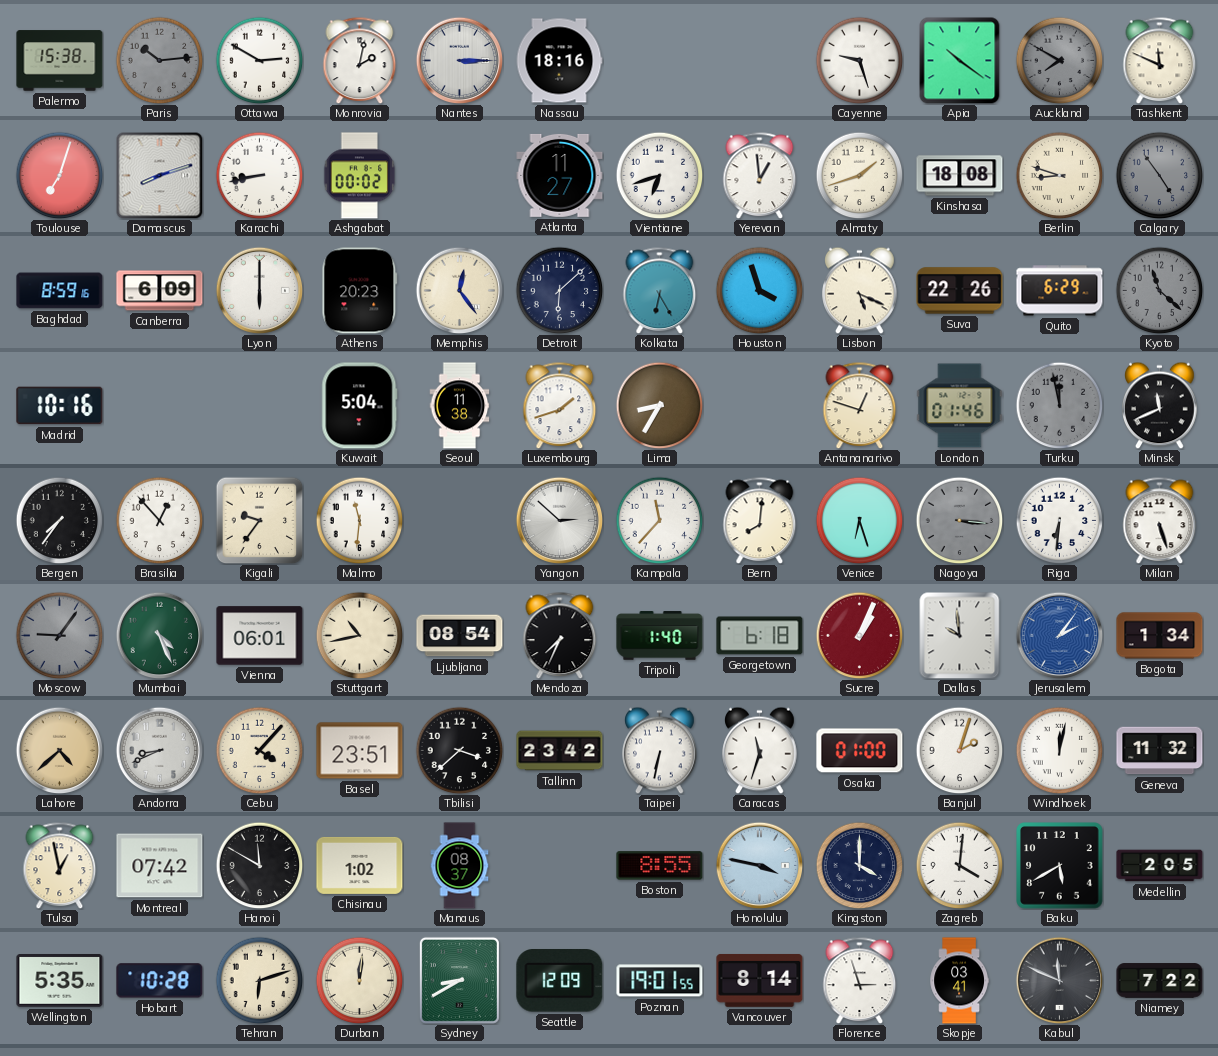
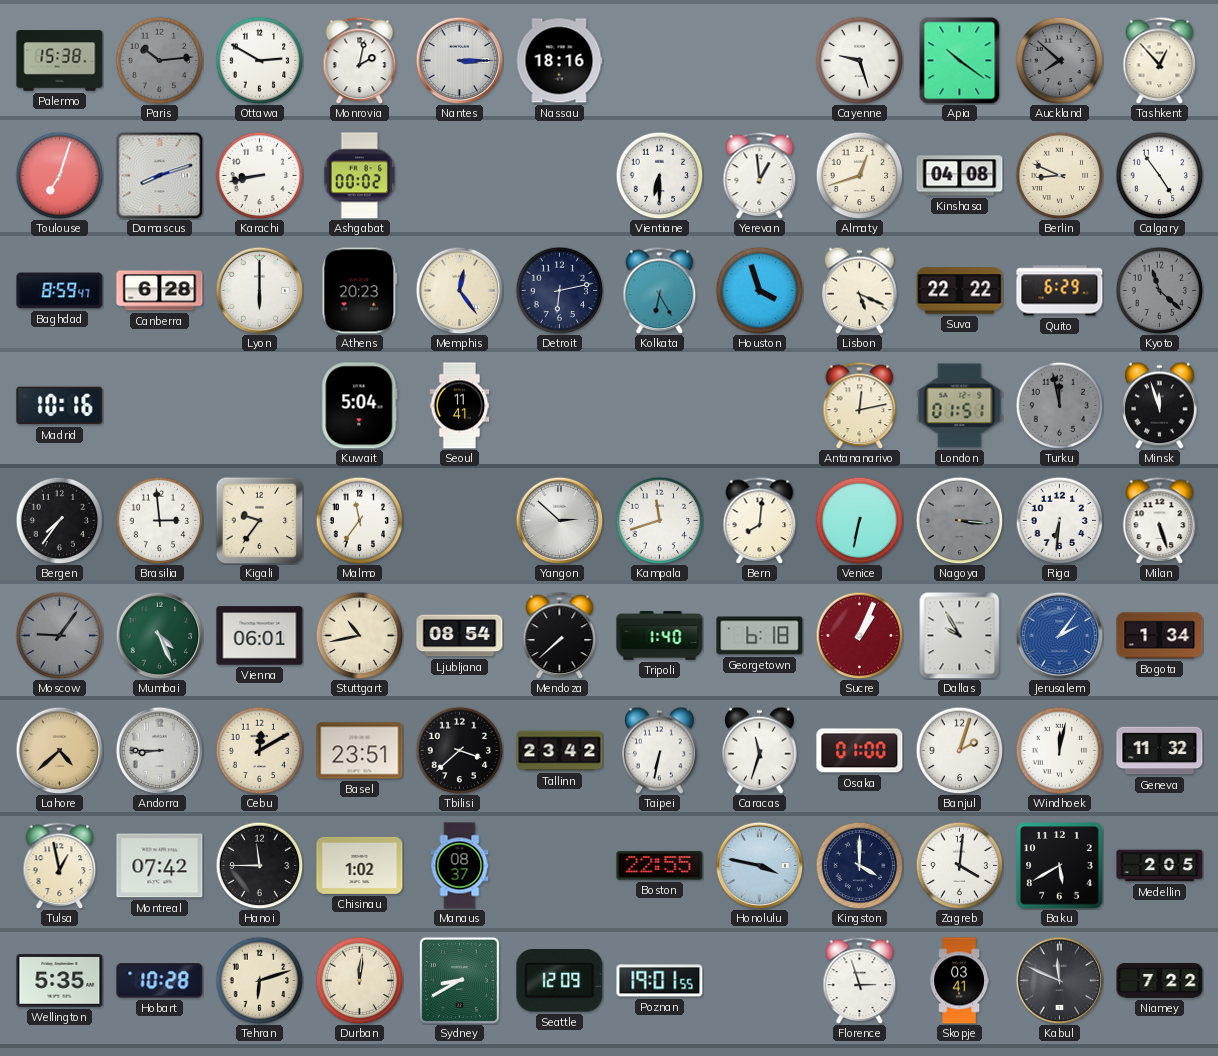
Auckland: 7:50 -> 7:52 (1059, 60)
Tashkent: 11:49 -> 12:53 (1160, 60)
Atlanta: 11:27 -> none (560, 175)
Vientiane: 6:42 -> 6:30 (659, 175)
Almaty: 1:42 -> 12:42 (859, 175)
Kinshasa: 18:08 -> 04:08 (960, 176)
Berlin: 8:48 -> 8:49 (1059, 175)
Calgary dial: grey -> white (1159, 175)
Baghdad: 8:59:16 -> 8:59:47 (60, 291)
Canberra: 6:09 -> 6:28 (160, 291)
Detroit: 6:08 -> 6:13 (559, 290)
Suva: 22:26 -> 22:22 (960, 291)
Seoul: 11:38 -> 11:41 (460, 406)
Luxembourg: 1:42 -> none (560, 405)
Lima: 8:35 -> none (659, 405)
Antananarivo: 12:48 -> 12:13 (860, 405)
London: 01:46 -> 01:51 (960, 406)
Minsk: 11:41 -> 11:57 (1160, 405)
Brasilia: 12:53 -> 2:59 (159, 520)
Malmo: 11:31 -> 11:36 (359, 520)
Kampala: 11:37 -> 11:42 (659, 520)
Venice: 6:27 -> 6:32 (859, 520)
Mendoza: 7:34 -> 7:38 (560, 635)
Dallas: 9:59 -> 9:55 (960, 635)
Andorra: 8:41 -> 8:45 (159, 750)
Cebu: 4:07 -> 12:10 (259, 750)
Hanoi: 11:50 -> 11:45 (259, 865)
Boston: 8:55 -> 22:55 (660, 866)
Vancouver: 8:14 -> none (760, 980)
